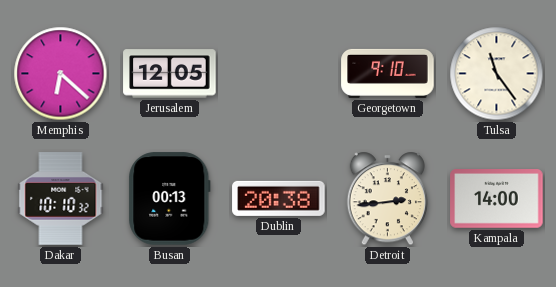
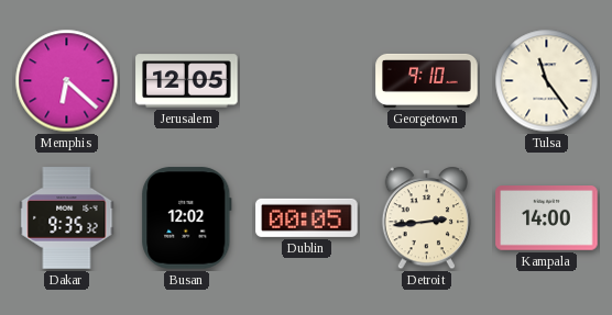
Dakar: 10:10 -> 9:35 (67, 218)
Busan: 00:13 -> 12:02 (187, 218)
Dublin: 20:38 -> 00:05 (307, 217)
